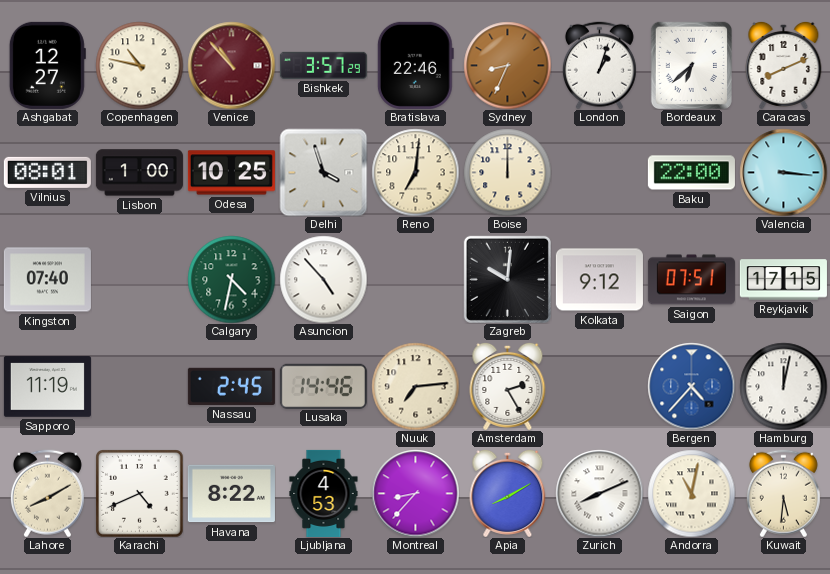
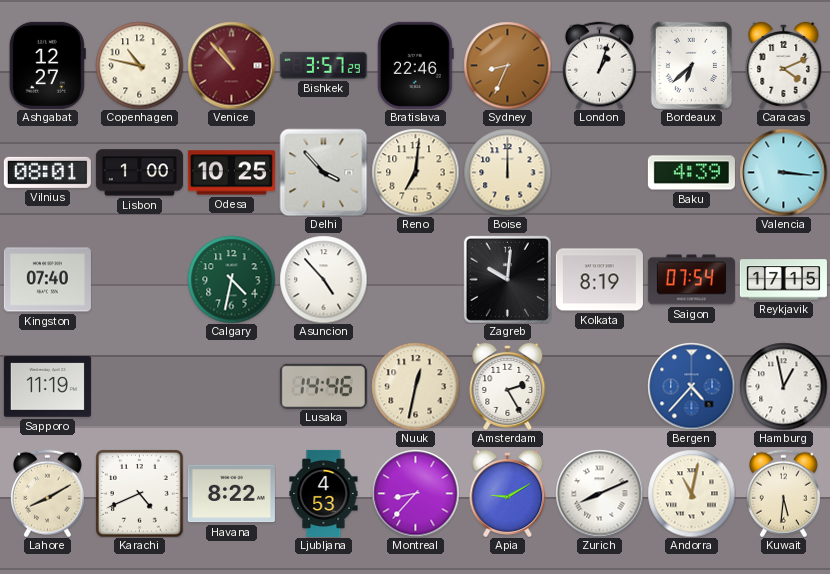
Caracas: 8:11 -> 4:11 (784, 65)
Delhi: 3:57 -> 3:53 (323, 172)
Baku: 22:00 -> 4:39 (691, 173)
Kolkata: 9:12 -> 8:19 (599, 280)
Saigon: 07:51 -> 07:54 (691, 280)
Nassau: 2:45 -> none (231, 386)
Nuuk: 7:14 -> 12:32 (415, 386)
Hamburg: 12:02 -> 12:58 (783, 386)
Apia: 8:10 -> 9:10 (508, 493)
